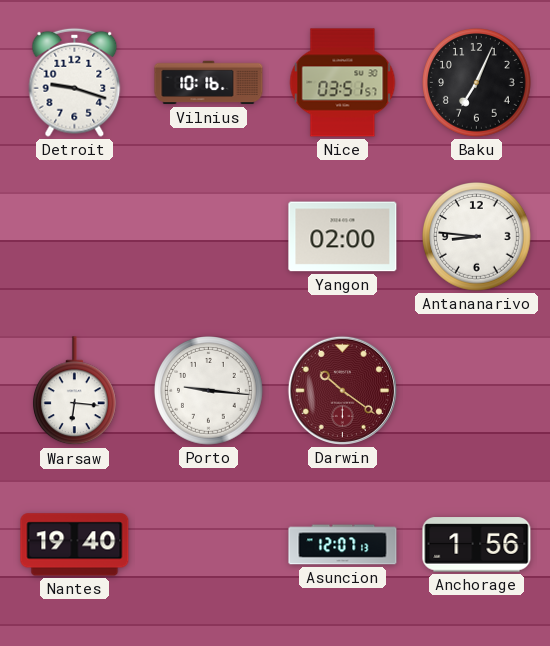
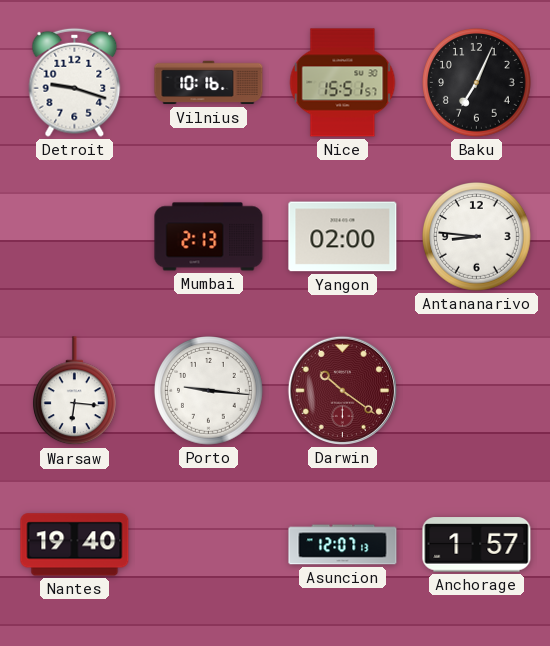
Nice: 03:51 -> 15:51 (343, 83)
Mumbai: none -> 2:13 (209, 237)
Anchorage: 1:56 -> 1:57 (477, 545)
